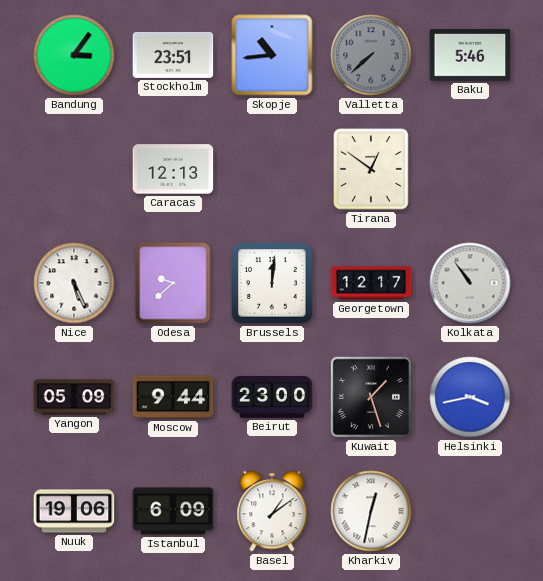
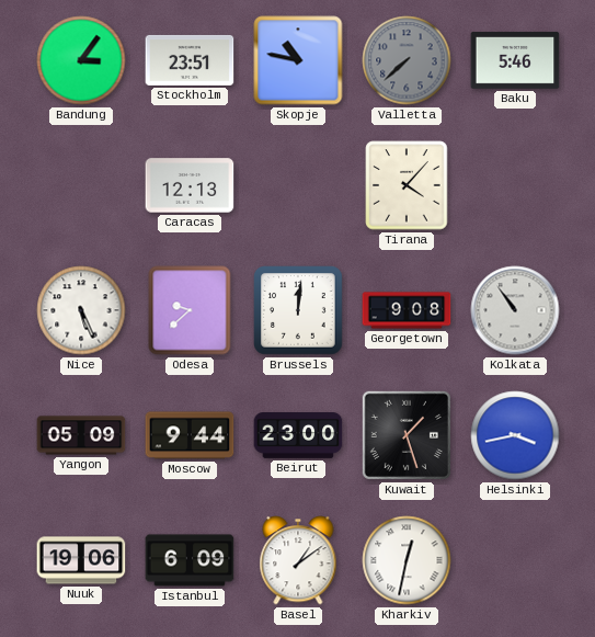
Skopje: 10:44 -> 10:47 (298, 60)
Tirana: 12:51 -> 4:07 (407, 185)
Georgetown: 12:17 -> 9:08 (407, 310)
